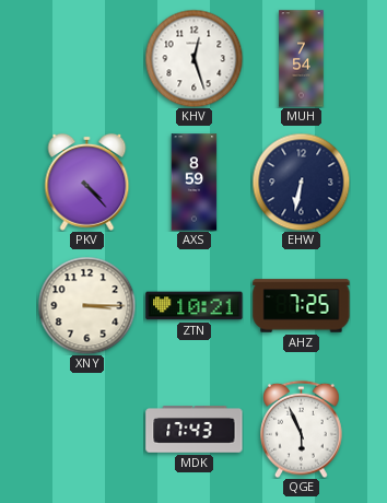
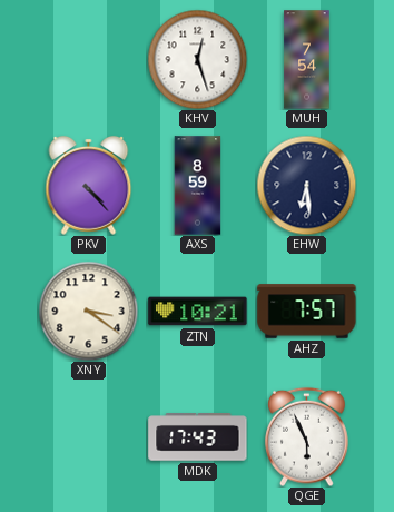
EHW: 6:32 -> 6:29 (306, 185)
XNY: 3:15 -> 3:21 (88, 311)
AHZ: 7:25 -> 7:57 (307, 312)
